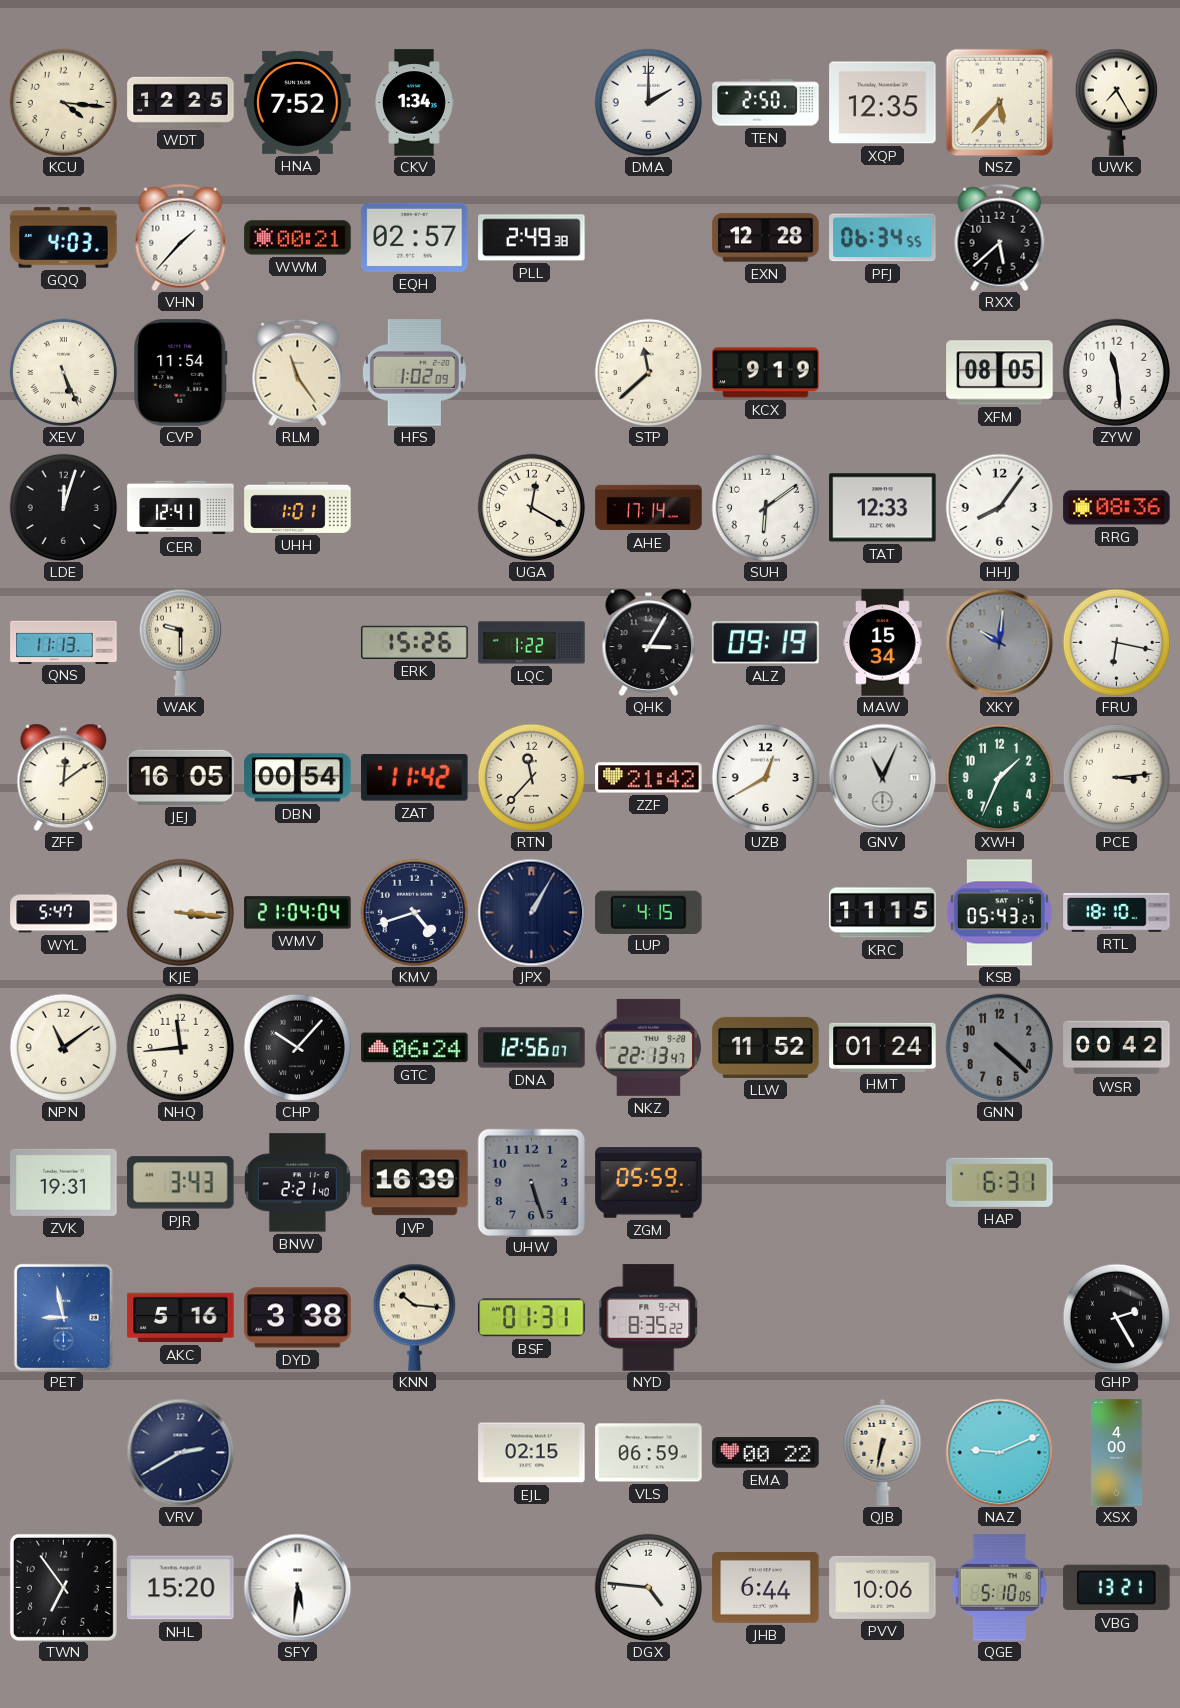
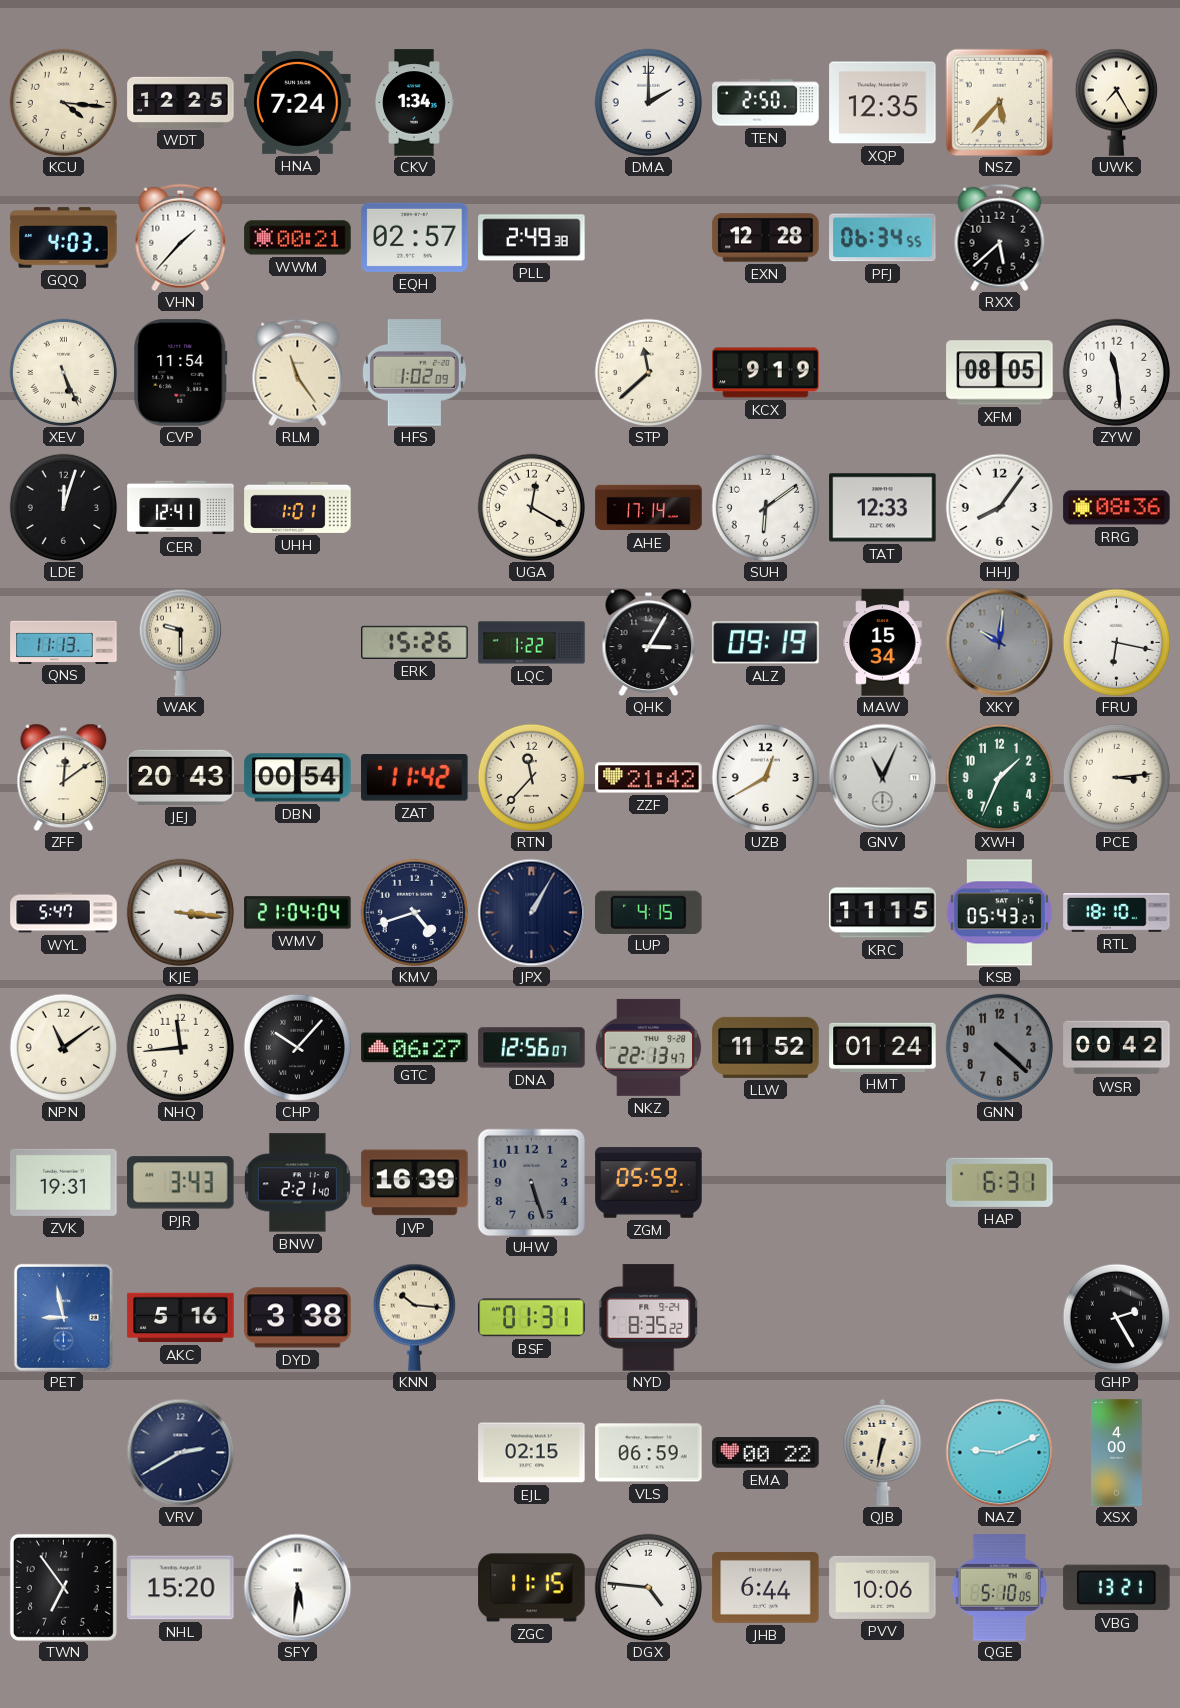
HNA: 7:52 -> 7:24 (298, 102)
JEJ: 16:05 -> 20:43 (181, 777)
GTC: 06:24 -> 06:27 (415, 1048)
ZGC: none -> 11:15 (532, 1588)
